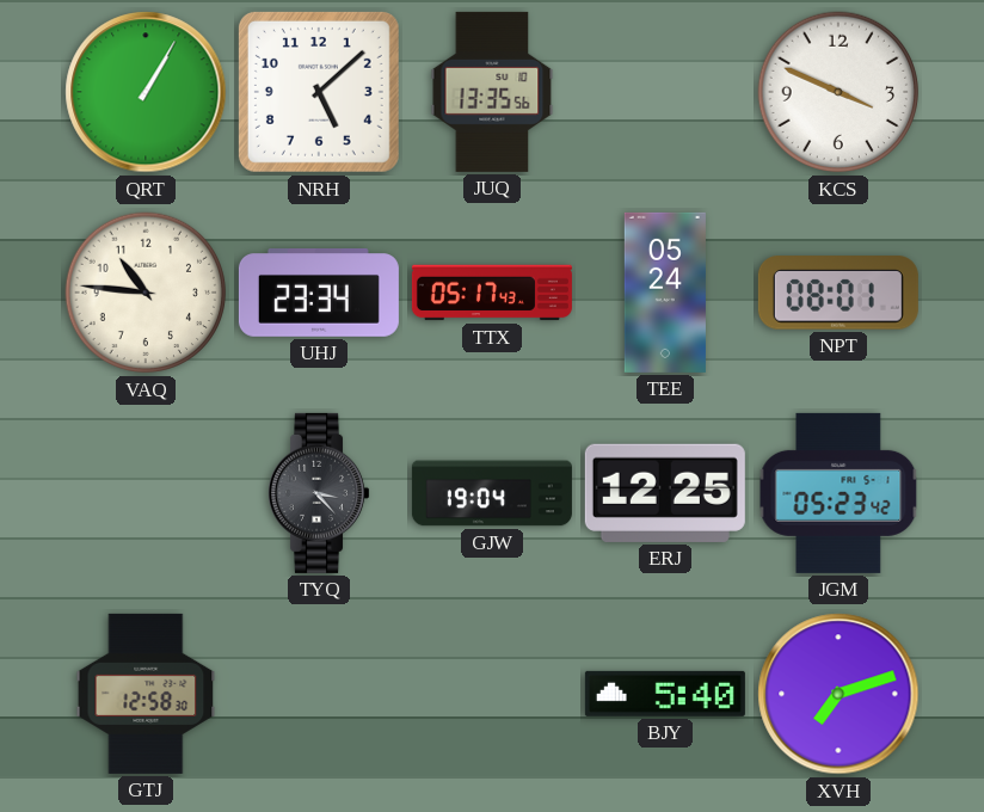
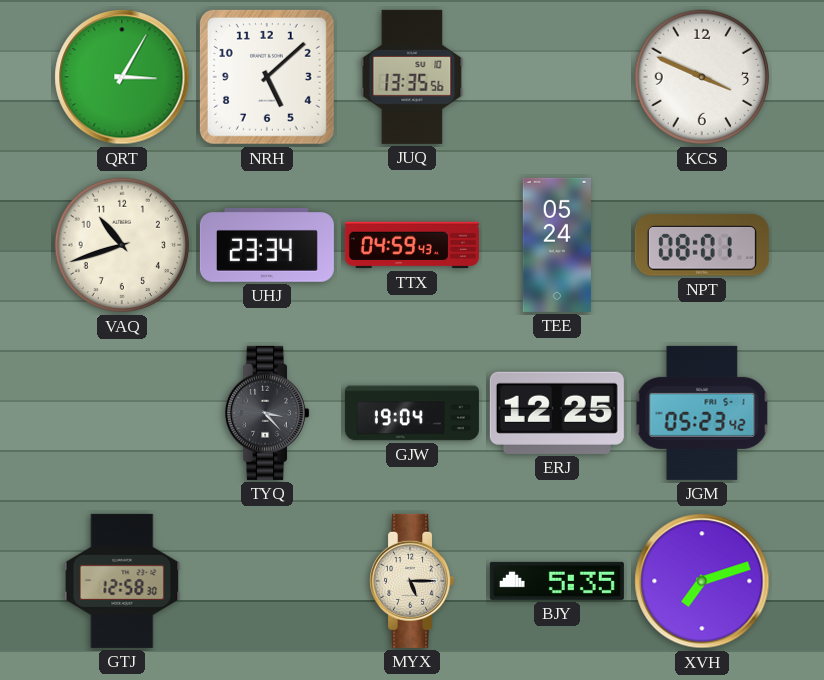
QRT: 1:05 -> 3:05 (122, 77)
VAQ: 10:46 -> 10:42 (122, 245)
TTX: 05:17 -> 04:59 (412, 245)
MYX: none -> 5:15 (412, 581)
BJY: 5:40 -> 5:35 (557, 581)
